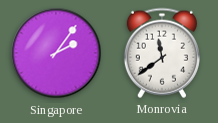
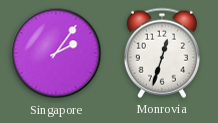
Monrovia: 11:39 -> 12:33 (162, 53)
